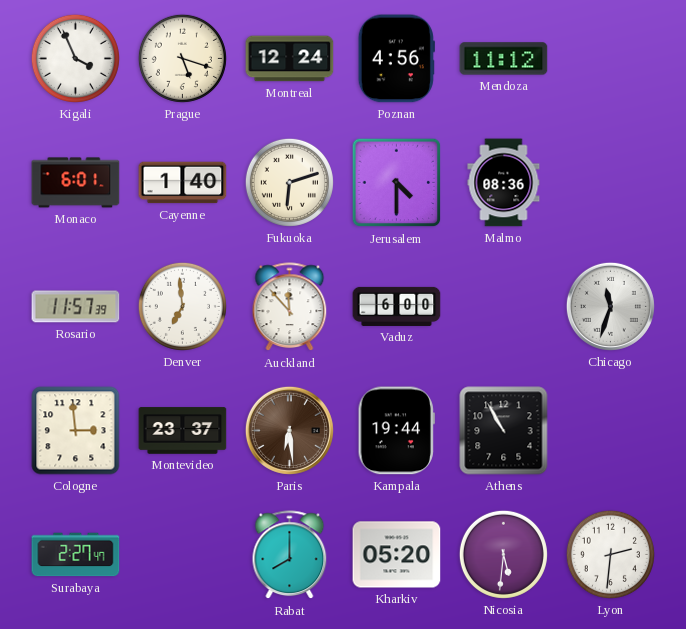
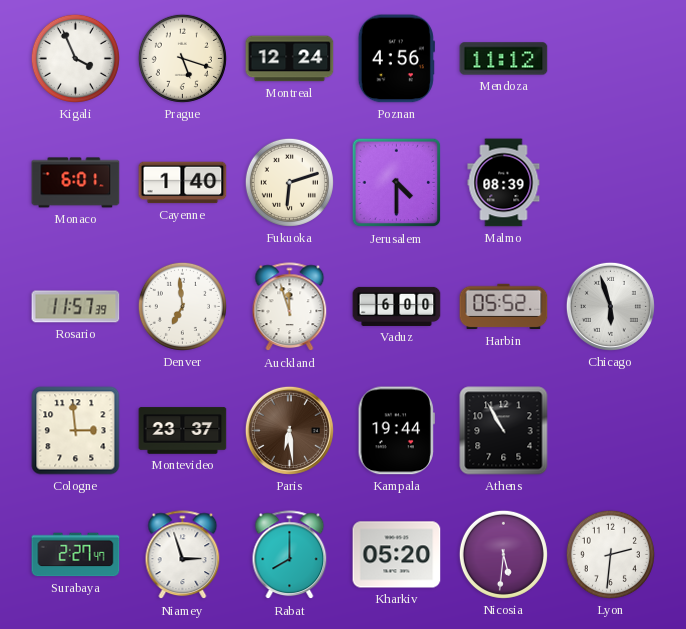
Malmo: 08:36 -> 08:39 (504, 183)
Auckland: 11:53 -> 11:57 (290, 307)
Harbin: none -> 05:52 (504, 307)
Chicago: 11:33 -> 5:57 (610, 306)
Niamey: none -> 2:57 (183, 555)
